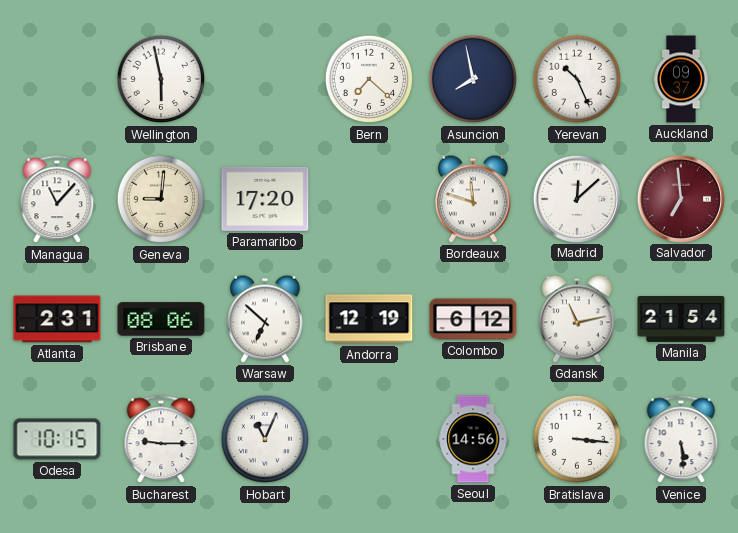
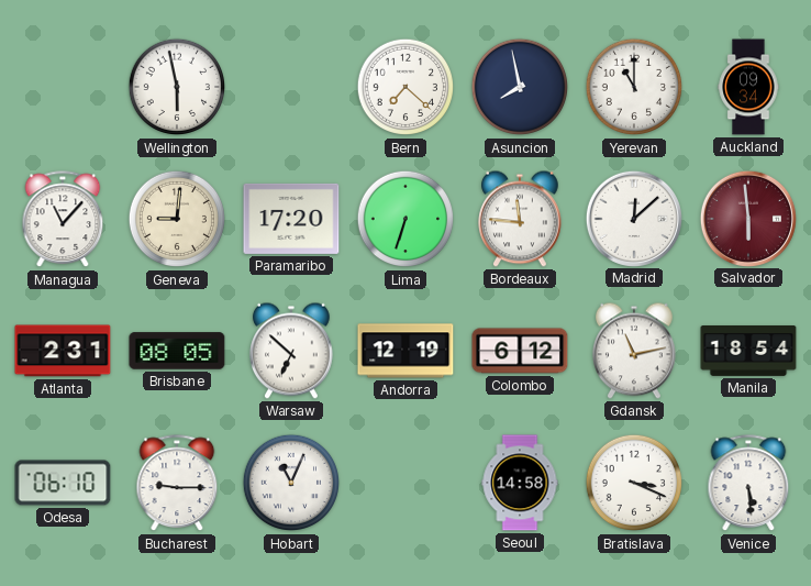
Yerevan: 10:26 -> 11:00 (634, 87)
Auckland: 09:37 -> 09:34 (748, 87)
Lima: none -> 6:33 (405, 219)
Bordeaux: 11:48 -> 11:46 (521, 219)
Salvador: 6:59 -> 5:59 (747, 218)
Brisbane: 08:06 -> 08:05 (177, 351)
Manila: 21:54 -> 18:54 (748, 352)
Odesa: 10:15 -> 06:10 (63, 483)
Seoul: 14:56 -> 14:58 (520, 483)
Bratislava: 3:16 -> 3:19 (634, 483)
